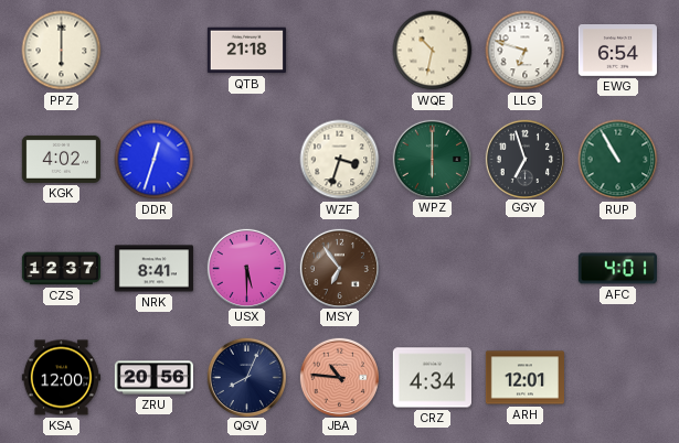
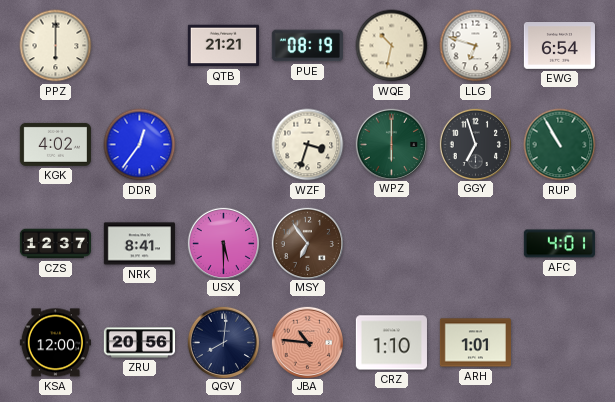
QTB: 21:18 -> 21:21 (223, 46)
PUE: none -> 08:19 (307, 46)
DDR: 12:33 -> 12:36 (140, 145)
QGV: 8:04 -> 8:01 (223, 342)
CRZ: 4:34 -> 1:10 (391, 343)
ARH: 12:01 -> 1:01 (475, 343)
